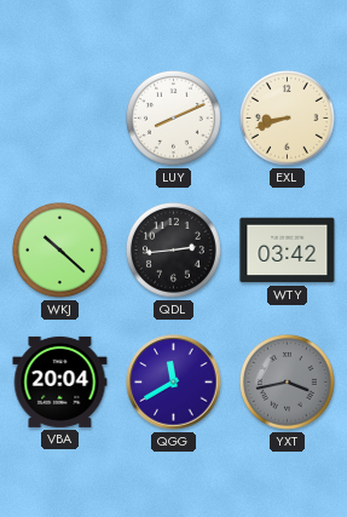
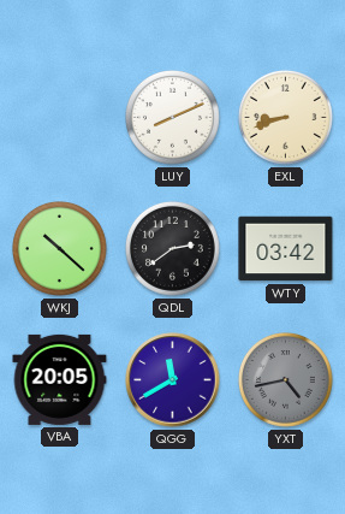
QDL: 2:44 -> 2:39 (173, 249)
VBA: 20:04 -> 20:05 (60, 379)
YXT: 3:43 -> 4:43 (286, 380)
